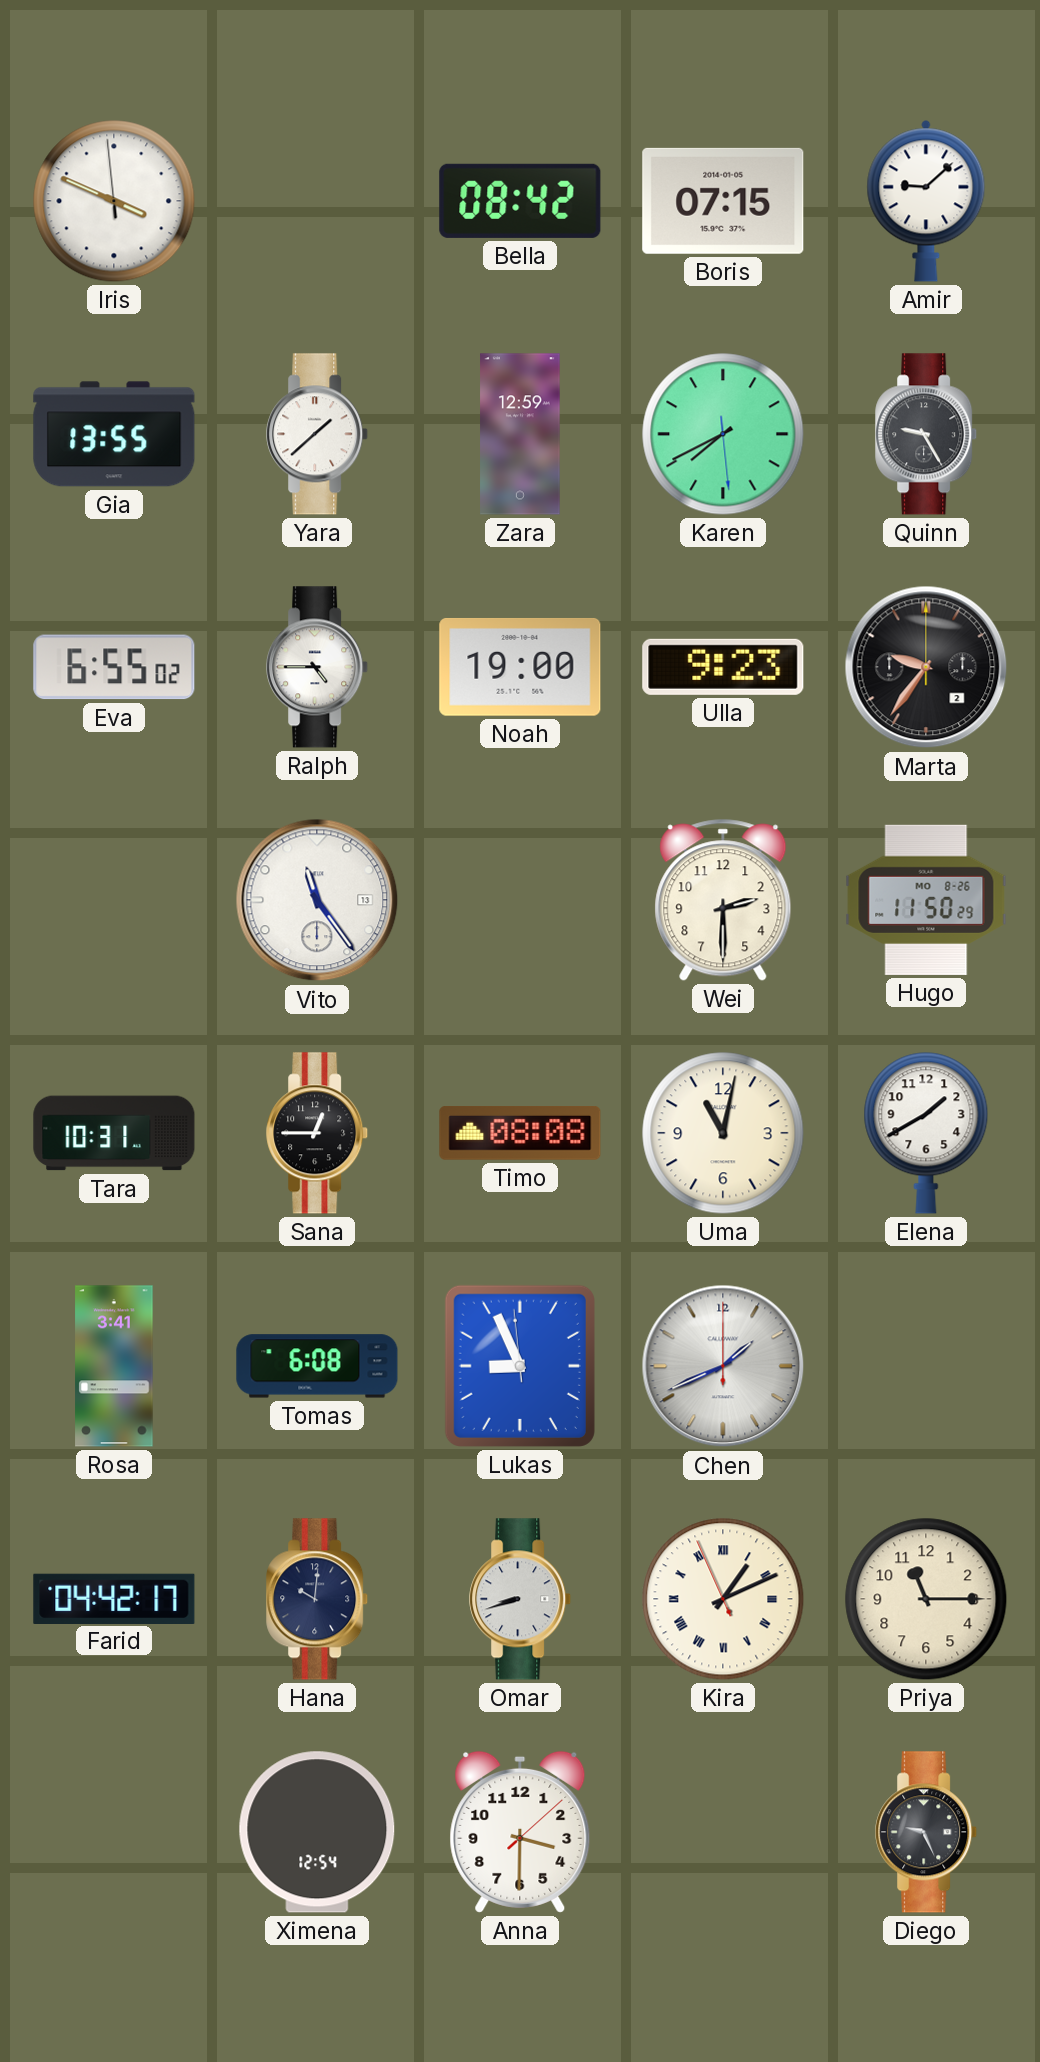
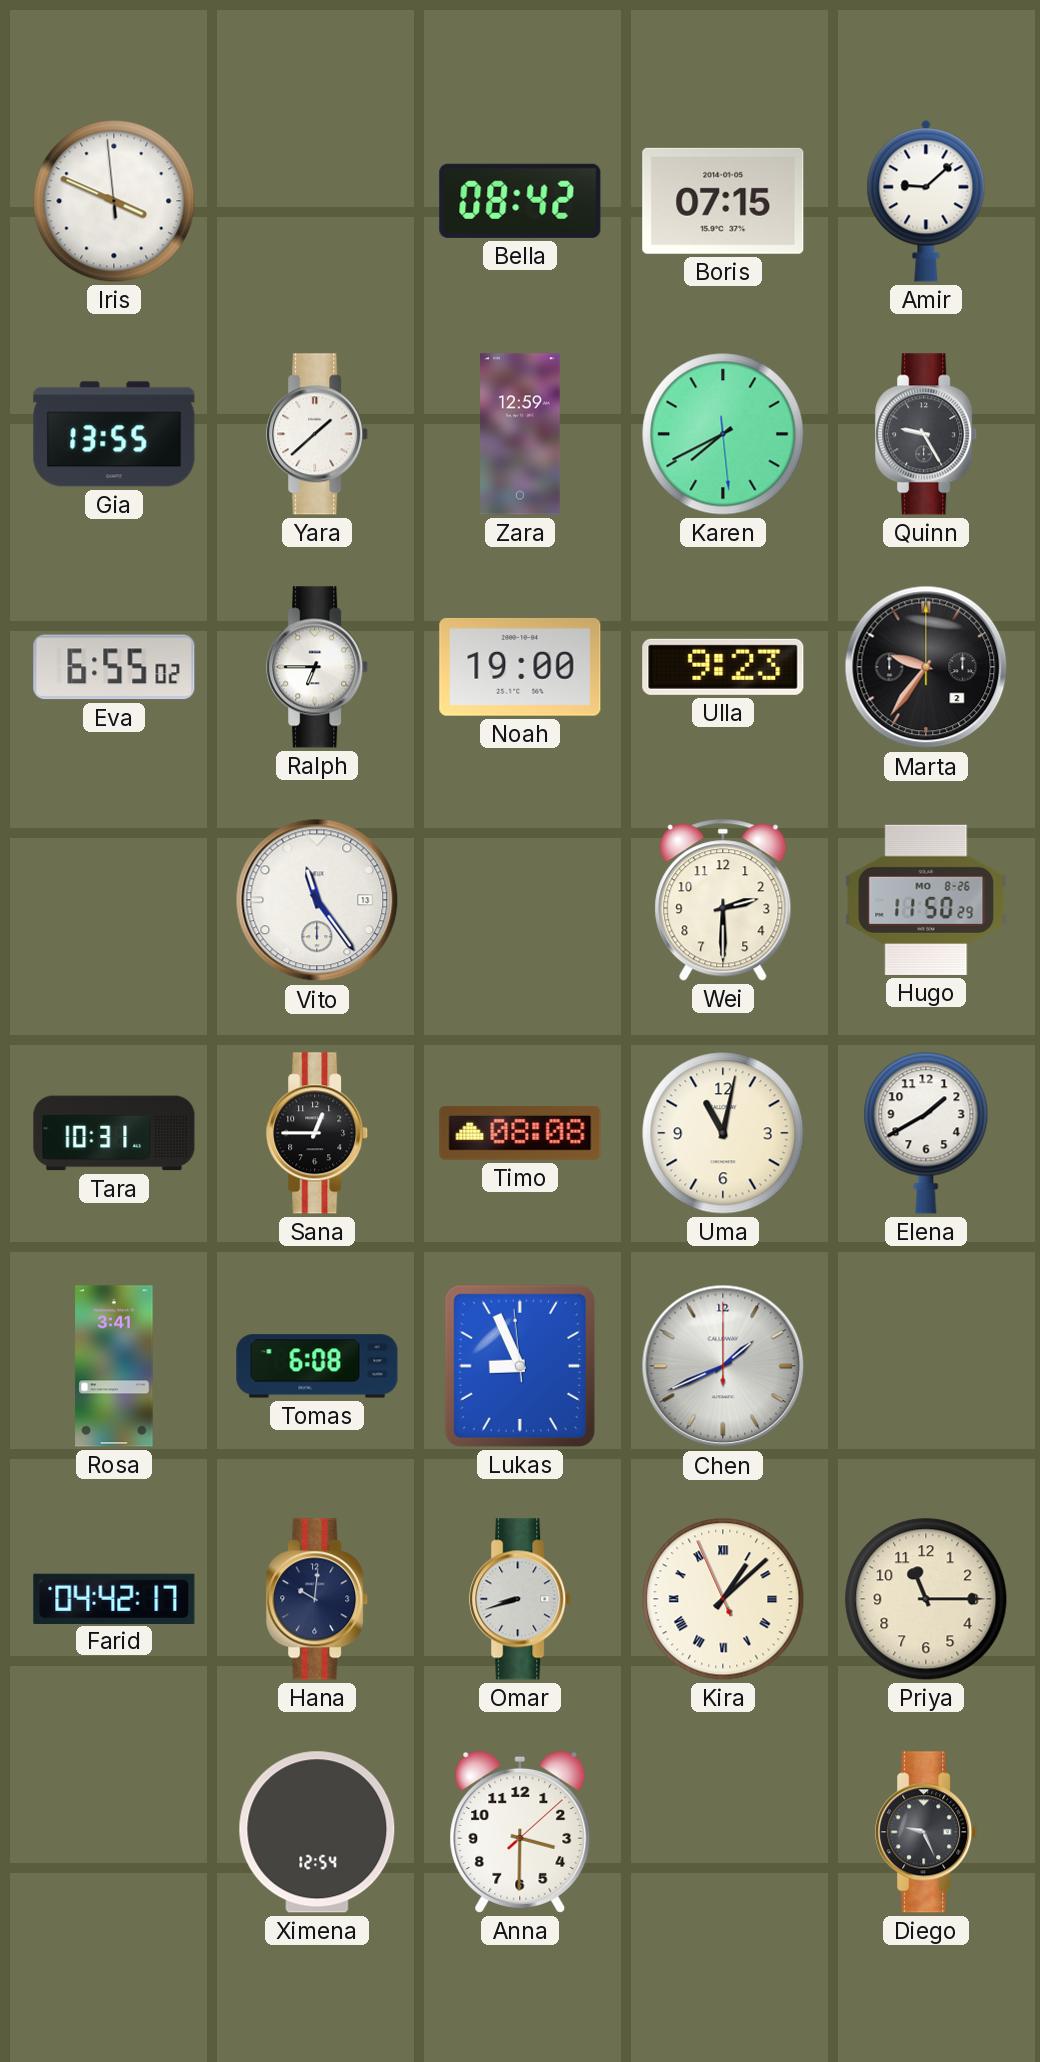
Ralph: 4:45 -> 6:45 (318, 667)
Kira: 1:10 -> 1:07 (723, 1599)
